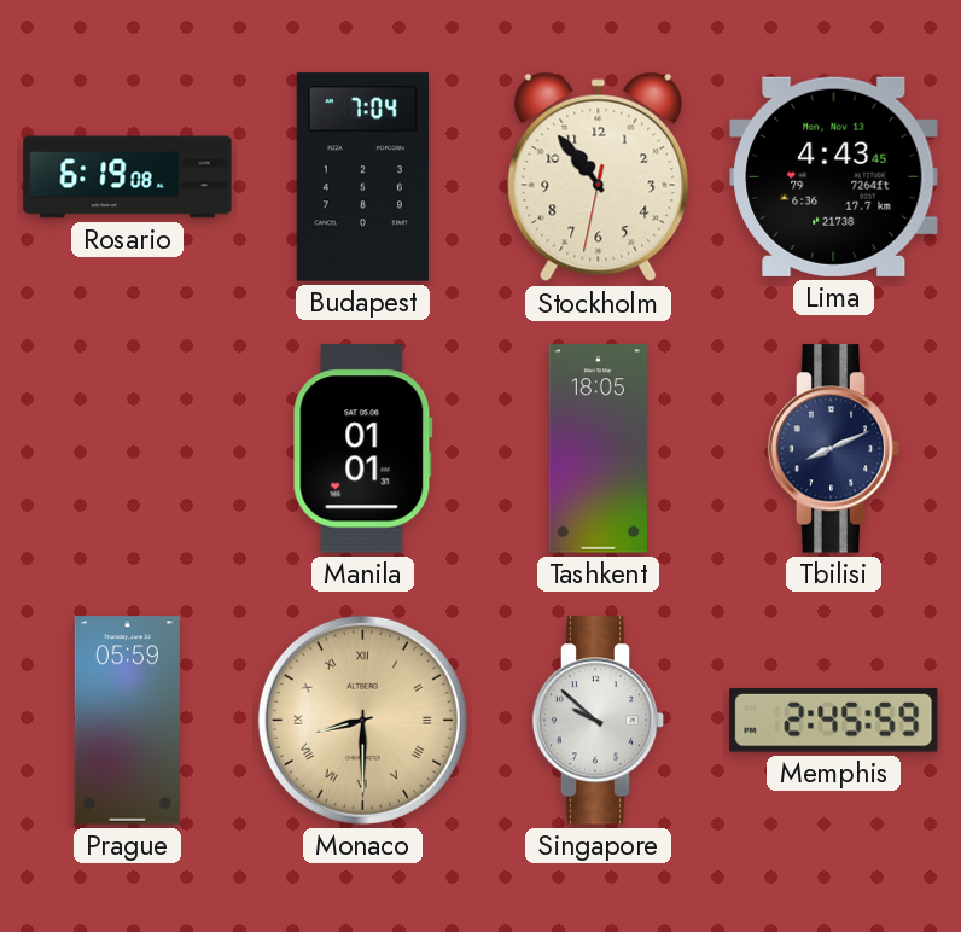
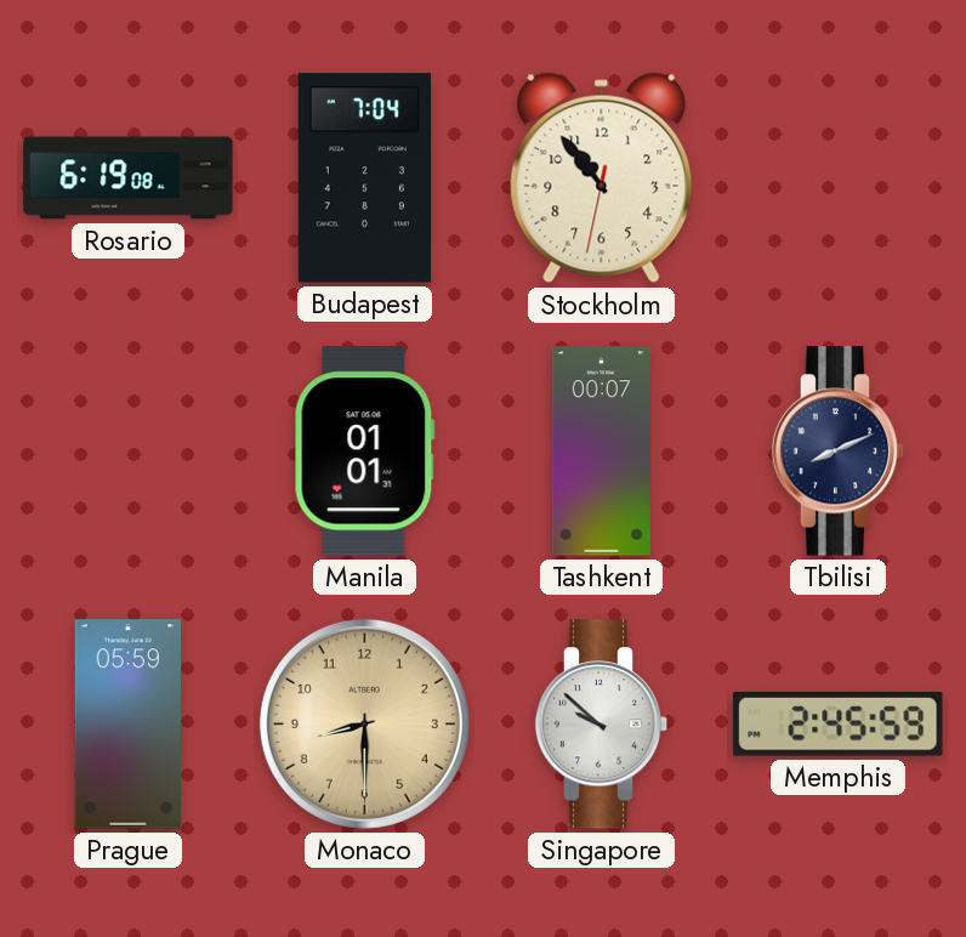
Lima: 4:43 -> none (834, 176)
Tashkent: 18:05 -> 00:07 (601, 452)
Monaco numerals: Roman -> Arabic (364, 723)
